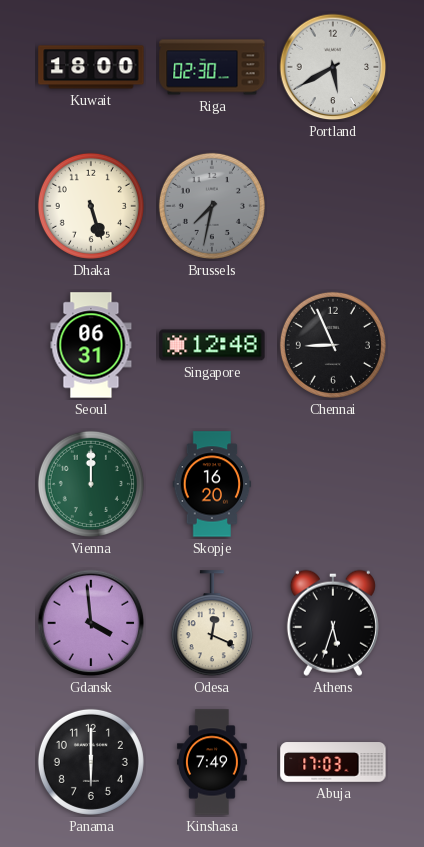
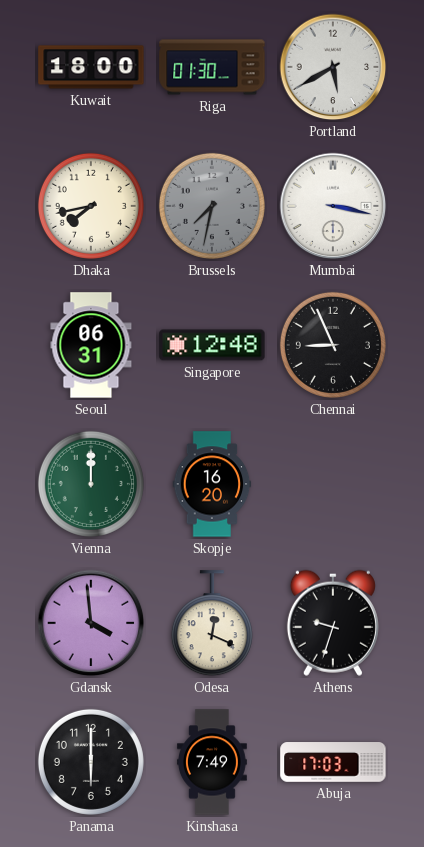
Riga: 02:30 -> 01:30 (212, 67)
Dhaka: 5:27 -> 7:43 (91, 206)
Mumbai: none -> 3:17 (333, 206)
Athens: 5:33 -> 9:33 (333, 623)
